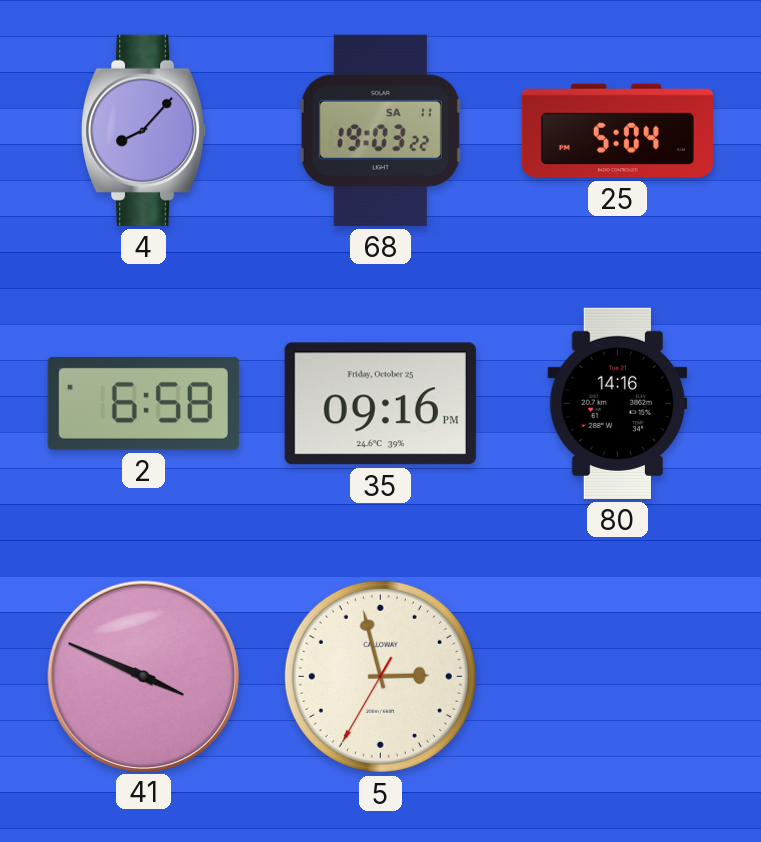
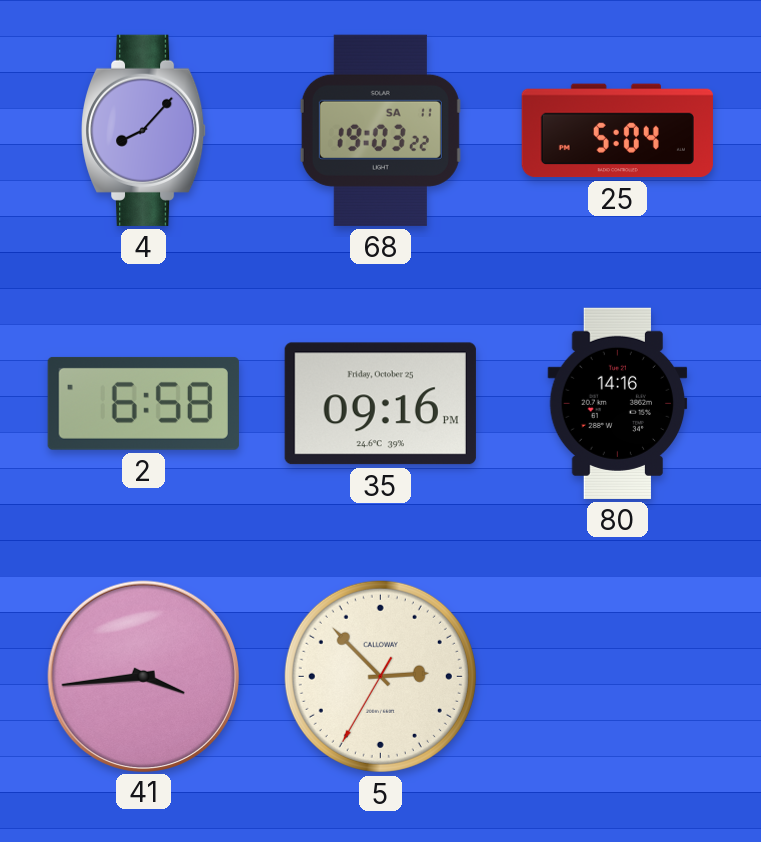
41: 3:49 -> 3:44 (143, 676)
5: 2:57 -> 2:52 (380, 676)
